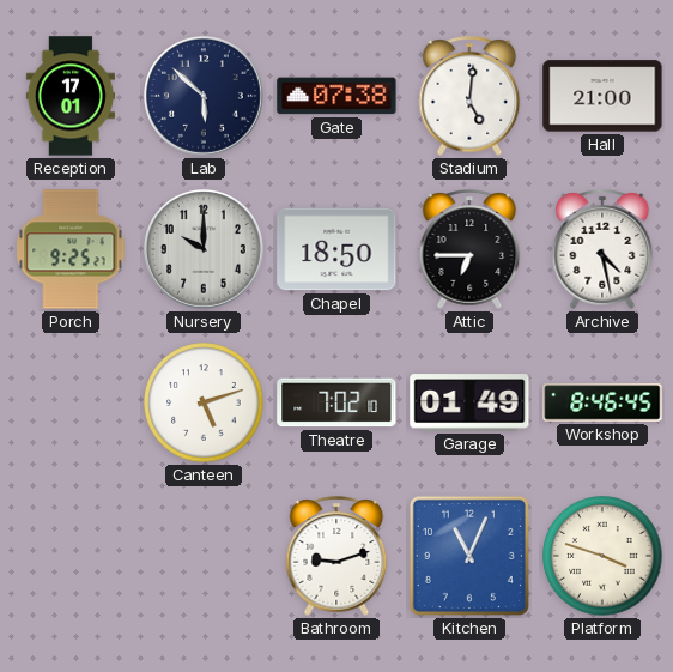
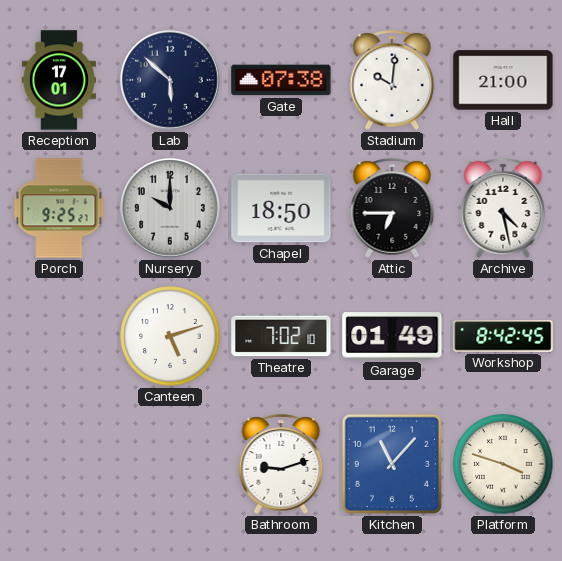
Stadium: 5:01 -> 10:01 (392, 80)
Workshop: 8:46 -> 8:42 (503, 336)
Kitchen: 11:04 -> 11:07 (392, 464)
